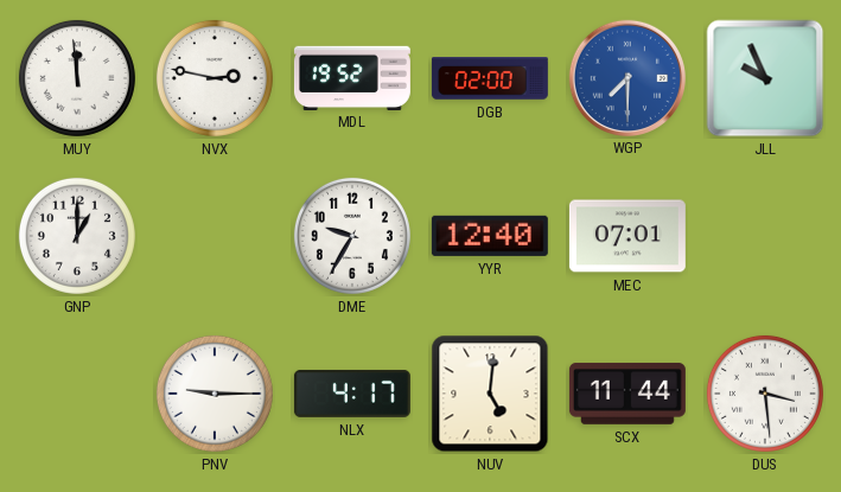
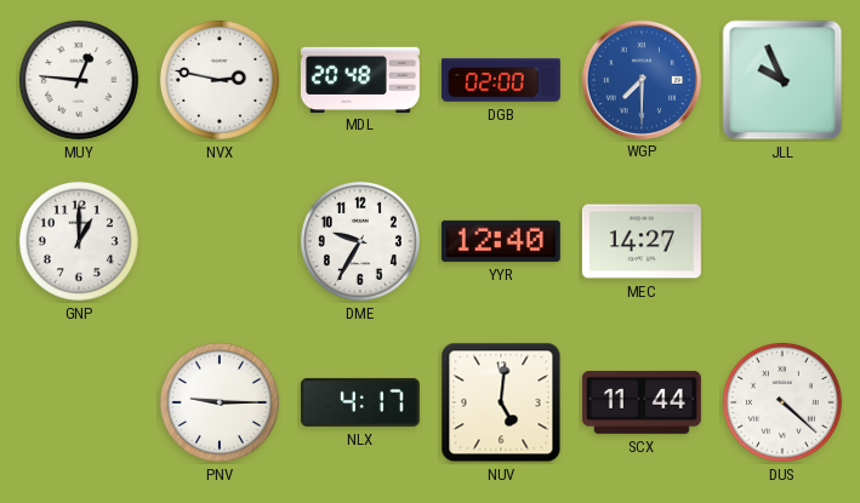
MUY: 11:59 -> 12:46 (79, 80)
MDL: 19:52 -> 20:48 (360, 79)
MEC: 07:01 -> 14:27 (642, 241)
DUS: 3:29 -> 4:22 (782, 402)
